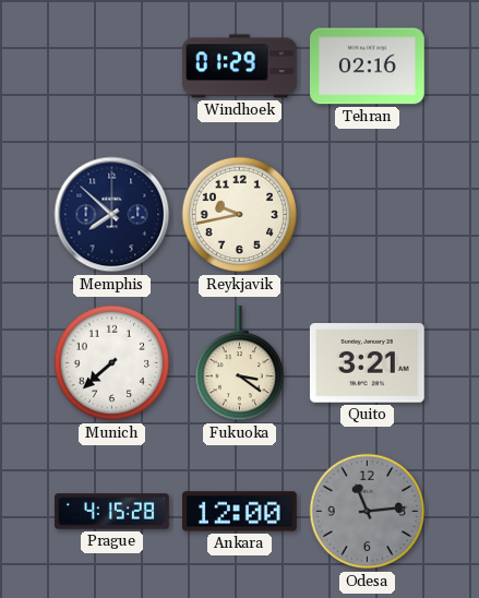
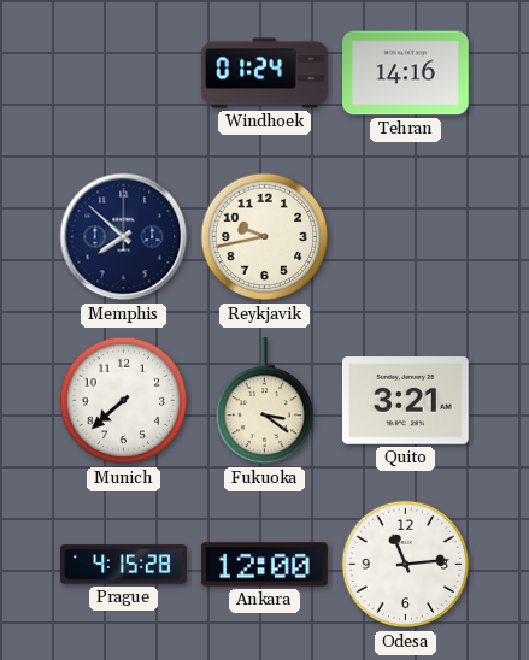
Windhoek: 01:29 -> 01:24 (265, 73)
Tehran: 02:16 -> 14:16 (406, 73)
Odesa dial: grey -> white (406, 565)
